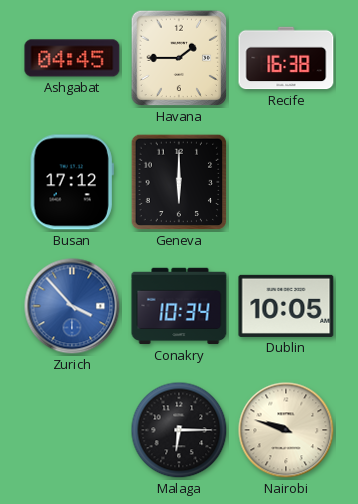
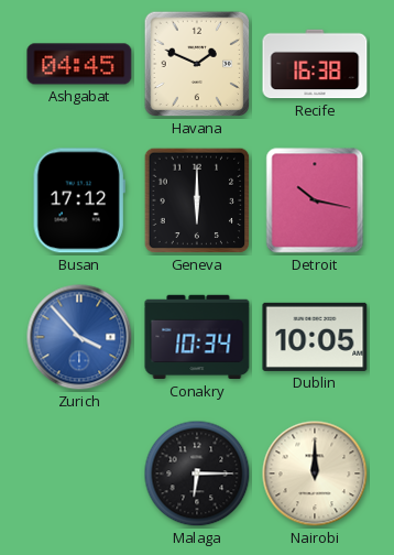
Havana: 1:45 -> 1:49 (197, 64)
Detroit: none -> 10:17 (315, 200)
Nairobi: 9:48 -> 12:00 (315, 474)
